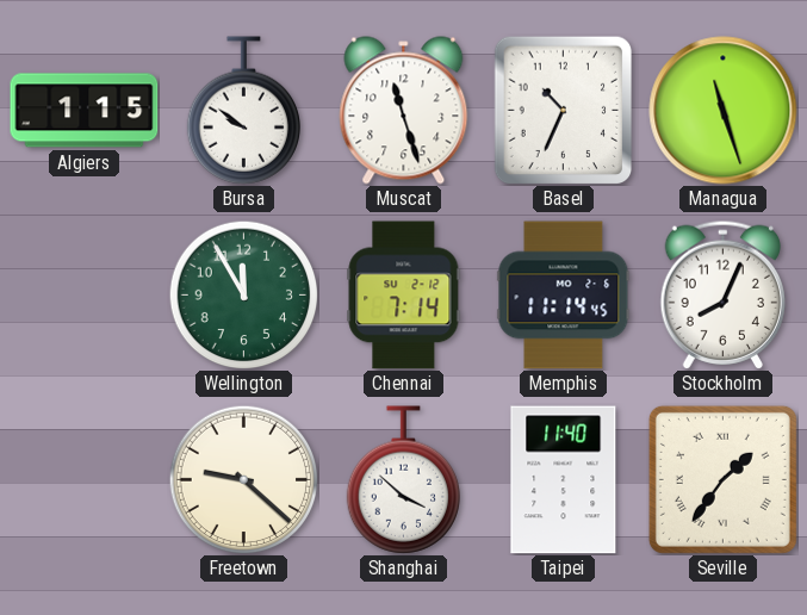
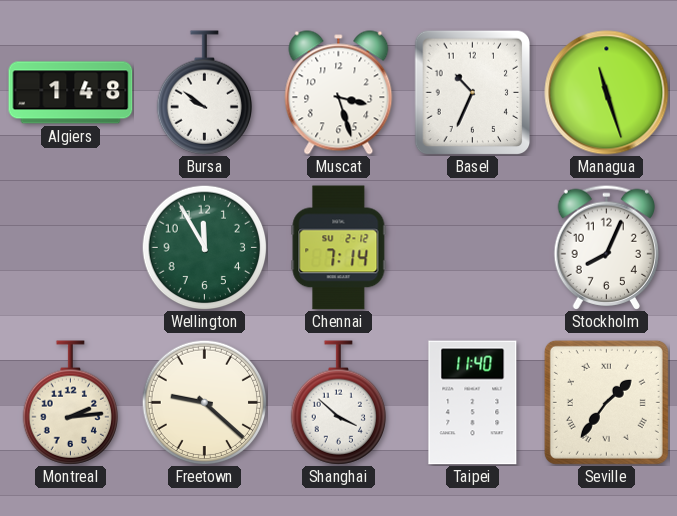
Algiers: 1:15 -> 1:48 (71, 93)
Muscat: 11:27 -> 3:27 (339, 93)
Memphis: 11:14 -> none (564, 296)
Montreal: none -> 2:14 (70, 403)
